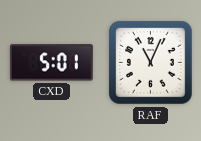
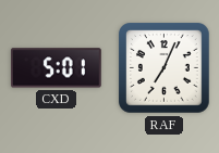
RAF: 11:04 -> 7:04 (165, 68)
